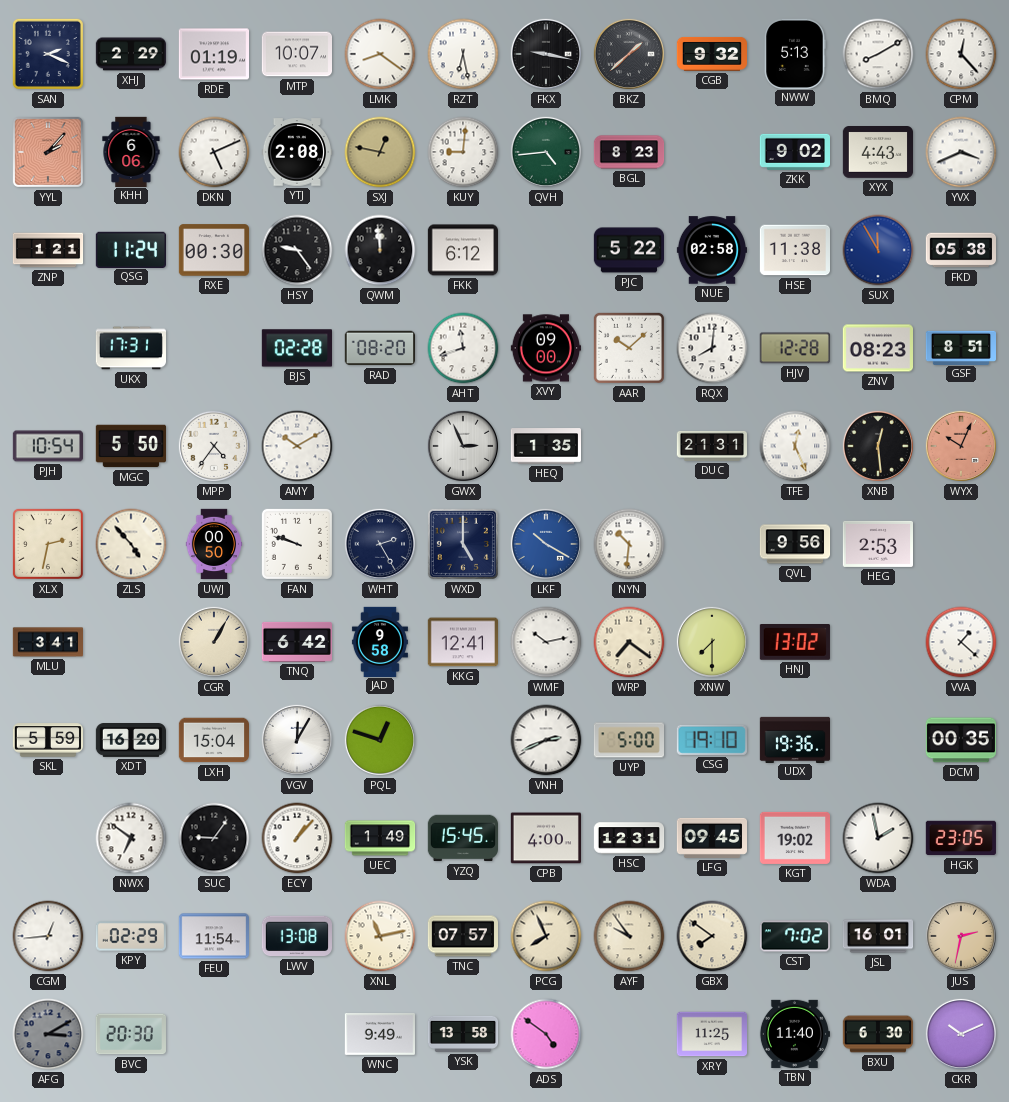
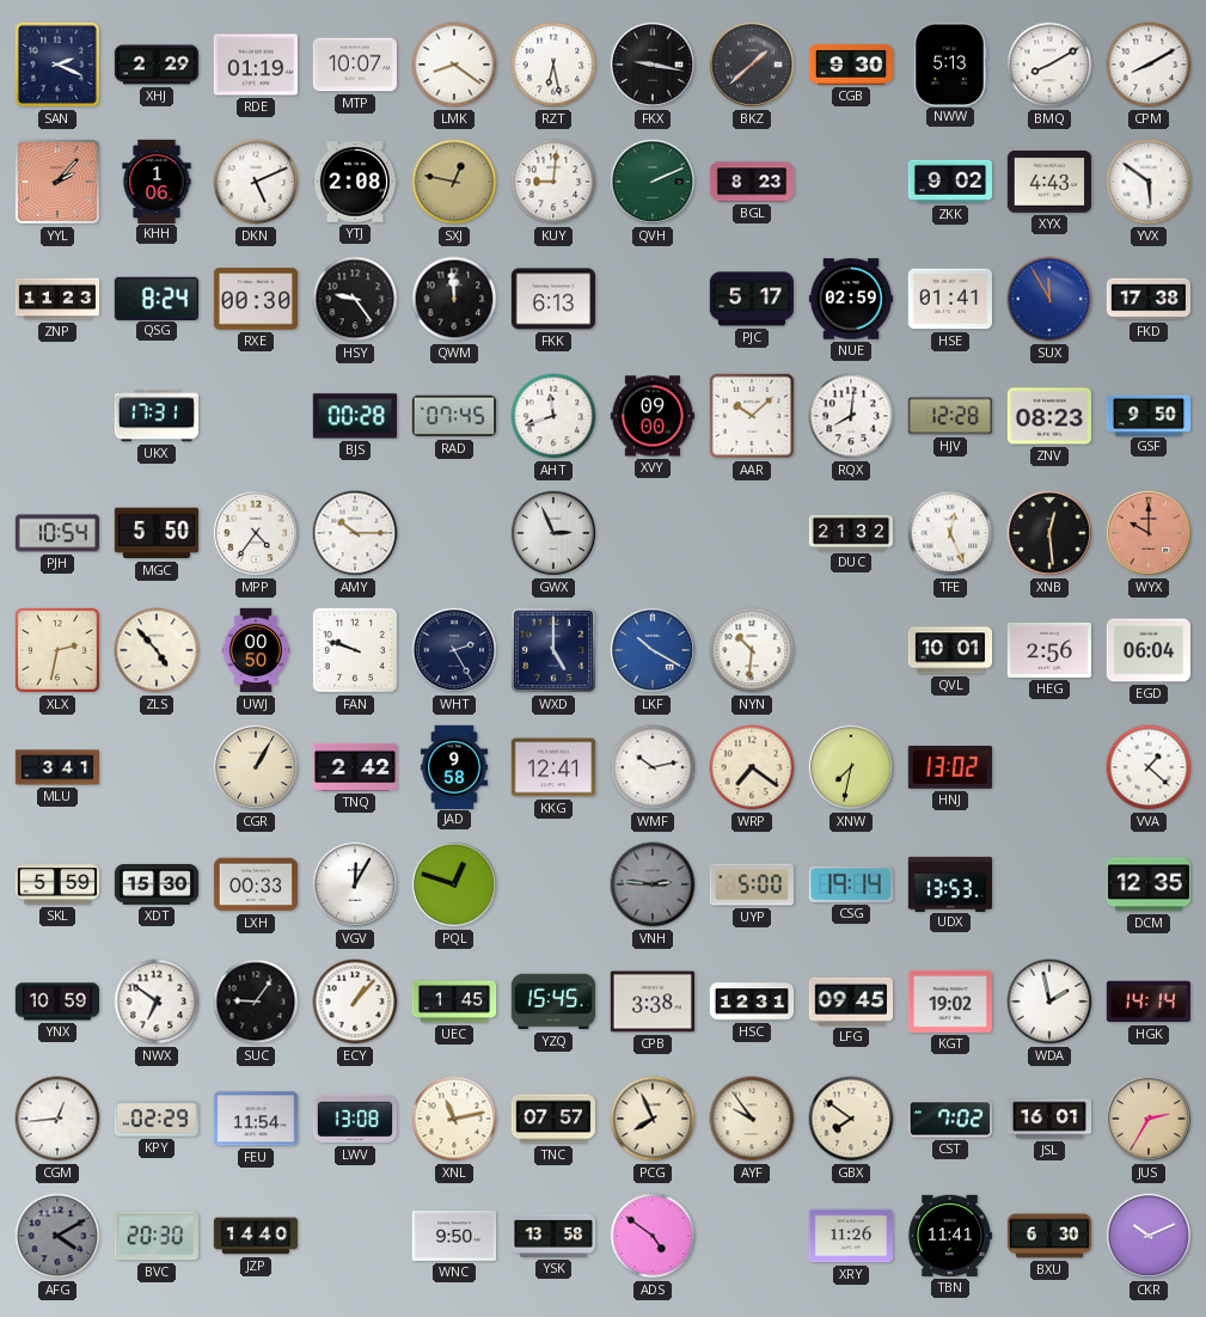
CGB: 9:32 -> 9:30 (851, 65)
CPM: 12:23 -> 8:10 (1149, 65)
KHH: 6:06 -> 1:06 (157, 180)
QVH: 4:44 -> 2:11 (653, 182)
YVX: 3:41 -> 5:51 (1149, 182)
ZNP: 1:21 -> 11:23 (57, 299)
QSG: 11:24 -> 8:24 (157, 298)
FKK: 6:12 -> 6:13 (552, 299)
PJC: 5:22 -> 5:17 (751, 299)
NUE: 02:58 -> 02:59 (850, 299)
HSE: 11:38 -> 01:41 (949, 299)
FKD: 05:38 -> 17:38 (1147, 299)
BJS: 02:28 -> 00:28 (354, 416)
RAD: 08:20 -> 07:45 (453, 416)
GSF: 8:51 -> 9:50 (1149, 415)
AMY: 10:10 -> 10:15 (355, 533)
HEQ: 1:35 -> none (545, 446)
DUC: 21:31 -> 21:32 (850, 533)
WYX: 10:04 -> 10:00 (1149, 533)
QVL: 9:56 -> 10:01 (950, 650)
HEG: 2:53 -> 2:56 (1048, 650)
EGD: none -> 06:04 (1147, 650)
TNQ: 6:42 -> 2:42 (355, 767)
XNW: 7:30 -> 7:32 (851, 767)
XDT: 16:20 -> 15:30 (157, 884)
LXH: 15:04 -> 00:33 (255, 884)
VNH: 2:41 -> 2:46 (653, 884)
VNH dial: white -> grey (653, 884)
CSG: 19:10 -> 19:14 (851, 884)
UDX: 19:36 -> 13:53 (949, 883)
DCM: 00:35 -> 12:35 (1149, 884)
YNX: none -> 10:59 (57, 1001)
UEC: 1:49 -> 1:45 (454, 1001)
CPB: 4:00 -> 3:38 (651, 1001)
HGK: 23:05 -> 14:14 (1149, 1001)
JUS: 2:32 -> 2:35 (1149, 1119)
AFG: 3:10 -> 4:10 (57, 1236)
JZP: none -> 14:40 (256, 1236)
WNC: 9:49 -> 9:50 (453, 1237)
XRY: 11:25 -> 11:26 (850, 1236)
TBN: 11:40 -> 11:41 (949, 1236)
